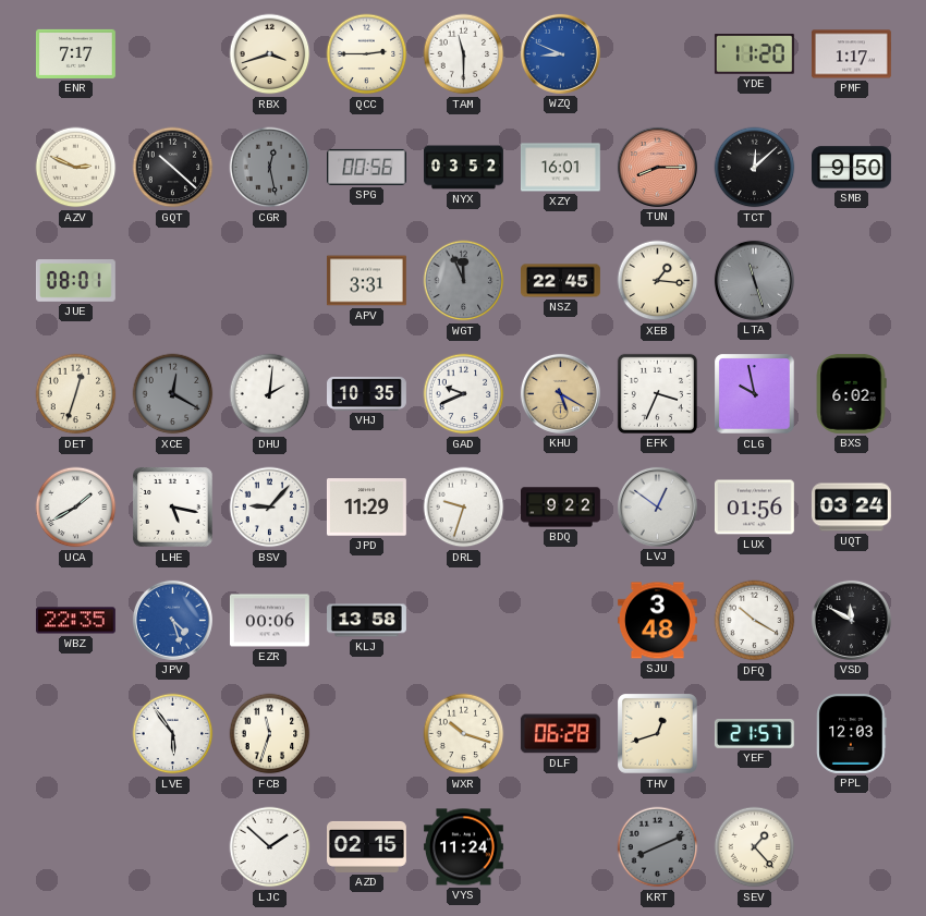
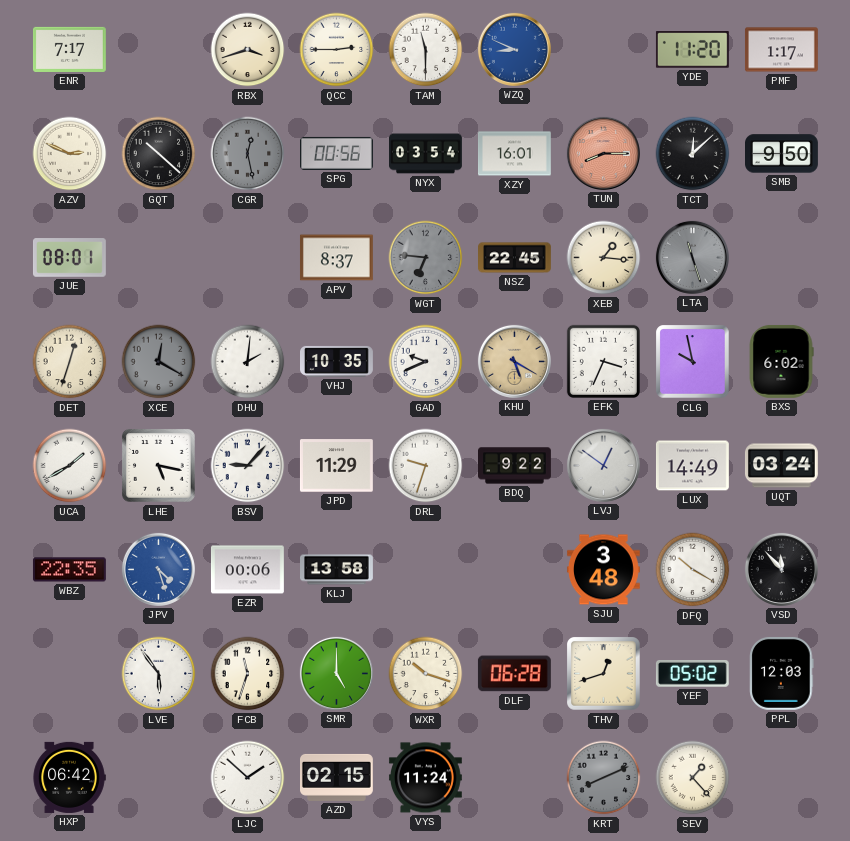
NYX: 03:52 -> 03:54 (426, 154)
APV: 3:31 -> 8:37 (337, 258)
WGT: 11:56 -> 6:46 (426, 258)
LUX: 01:56 -> 14:49 (692, 466)
VSD: 11:50 -> 11:53 (781, 569)
SMR: none -> 5:00 (336, 673)
YEF: 21:57 -> 05:02 (692, 674)
HXP: none -> 06:42 (69, 777)
